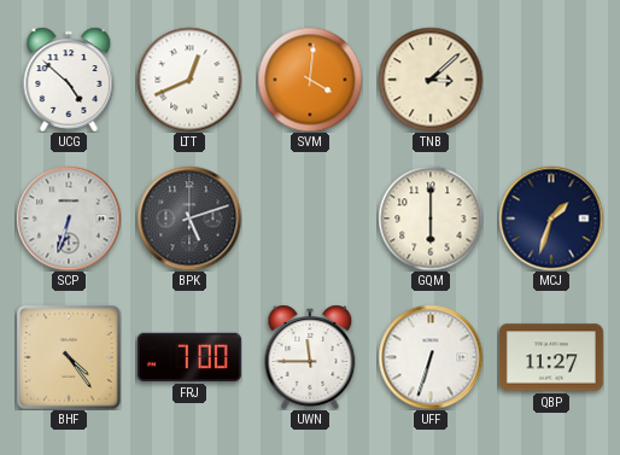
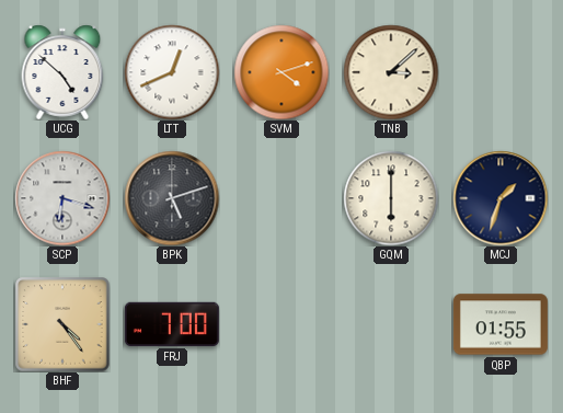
SVM: 4:01 -> 4:12 (281, 72)
SCP: 6:33 -> 6:18 (62, 198)
UWN: 11:45 -> none (310, 357)
UFF: 6:33 -> none (431, 357)
QBP: 11:27 -> 01:55 (501, 324)
